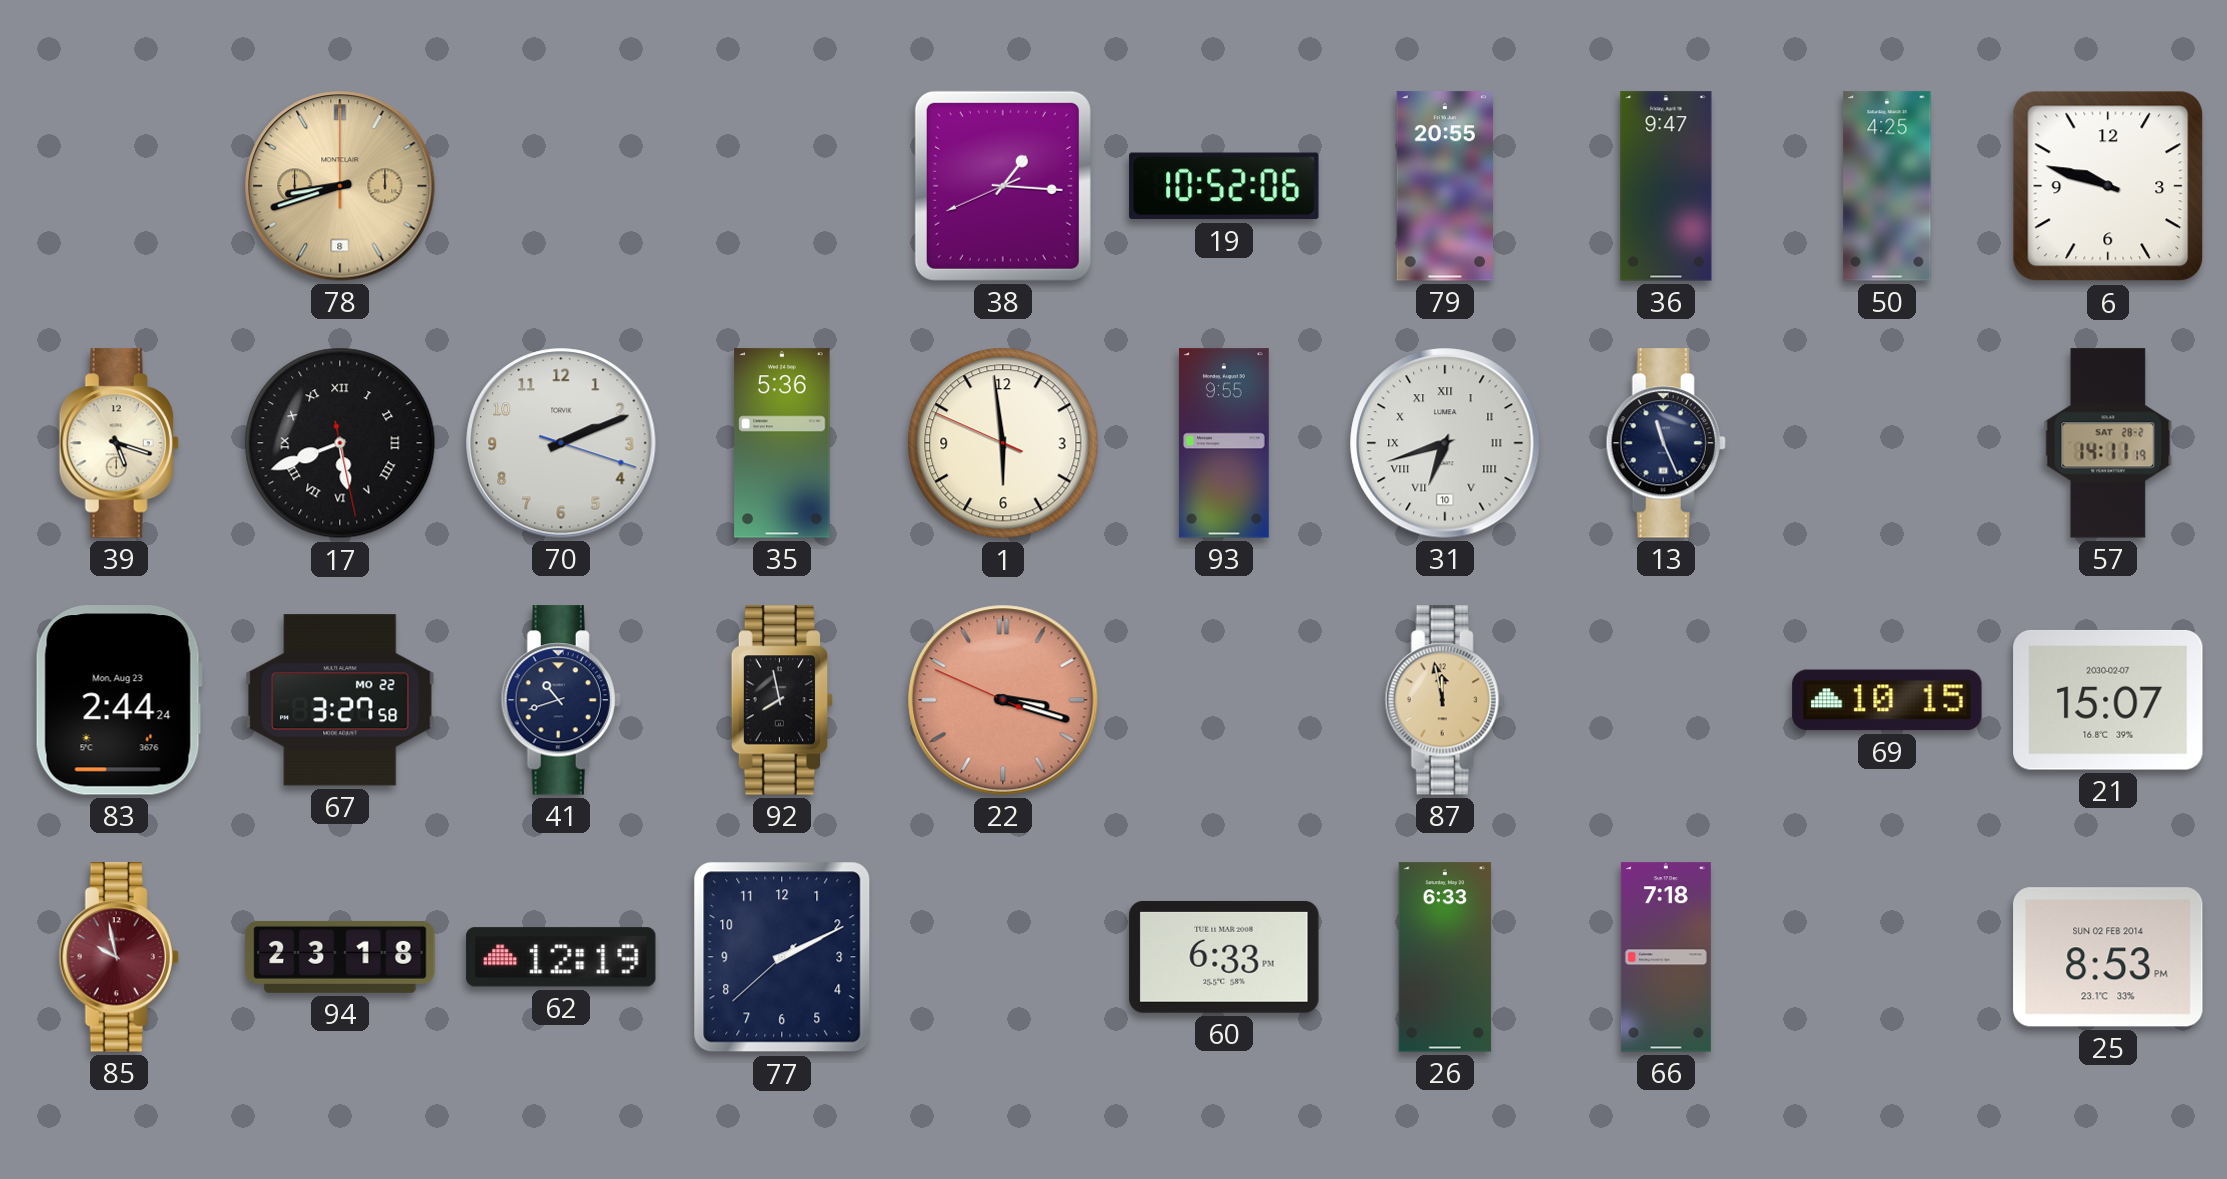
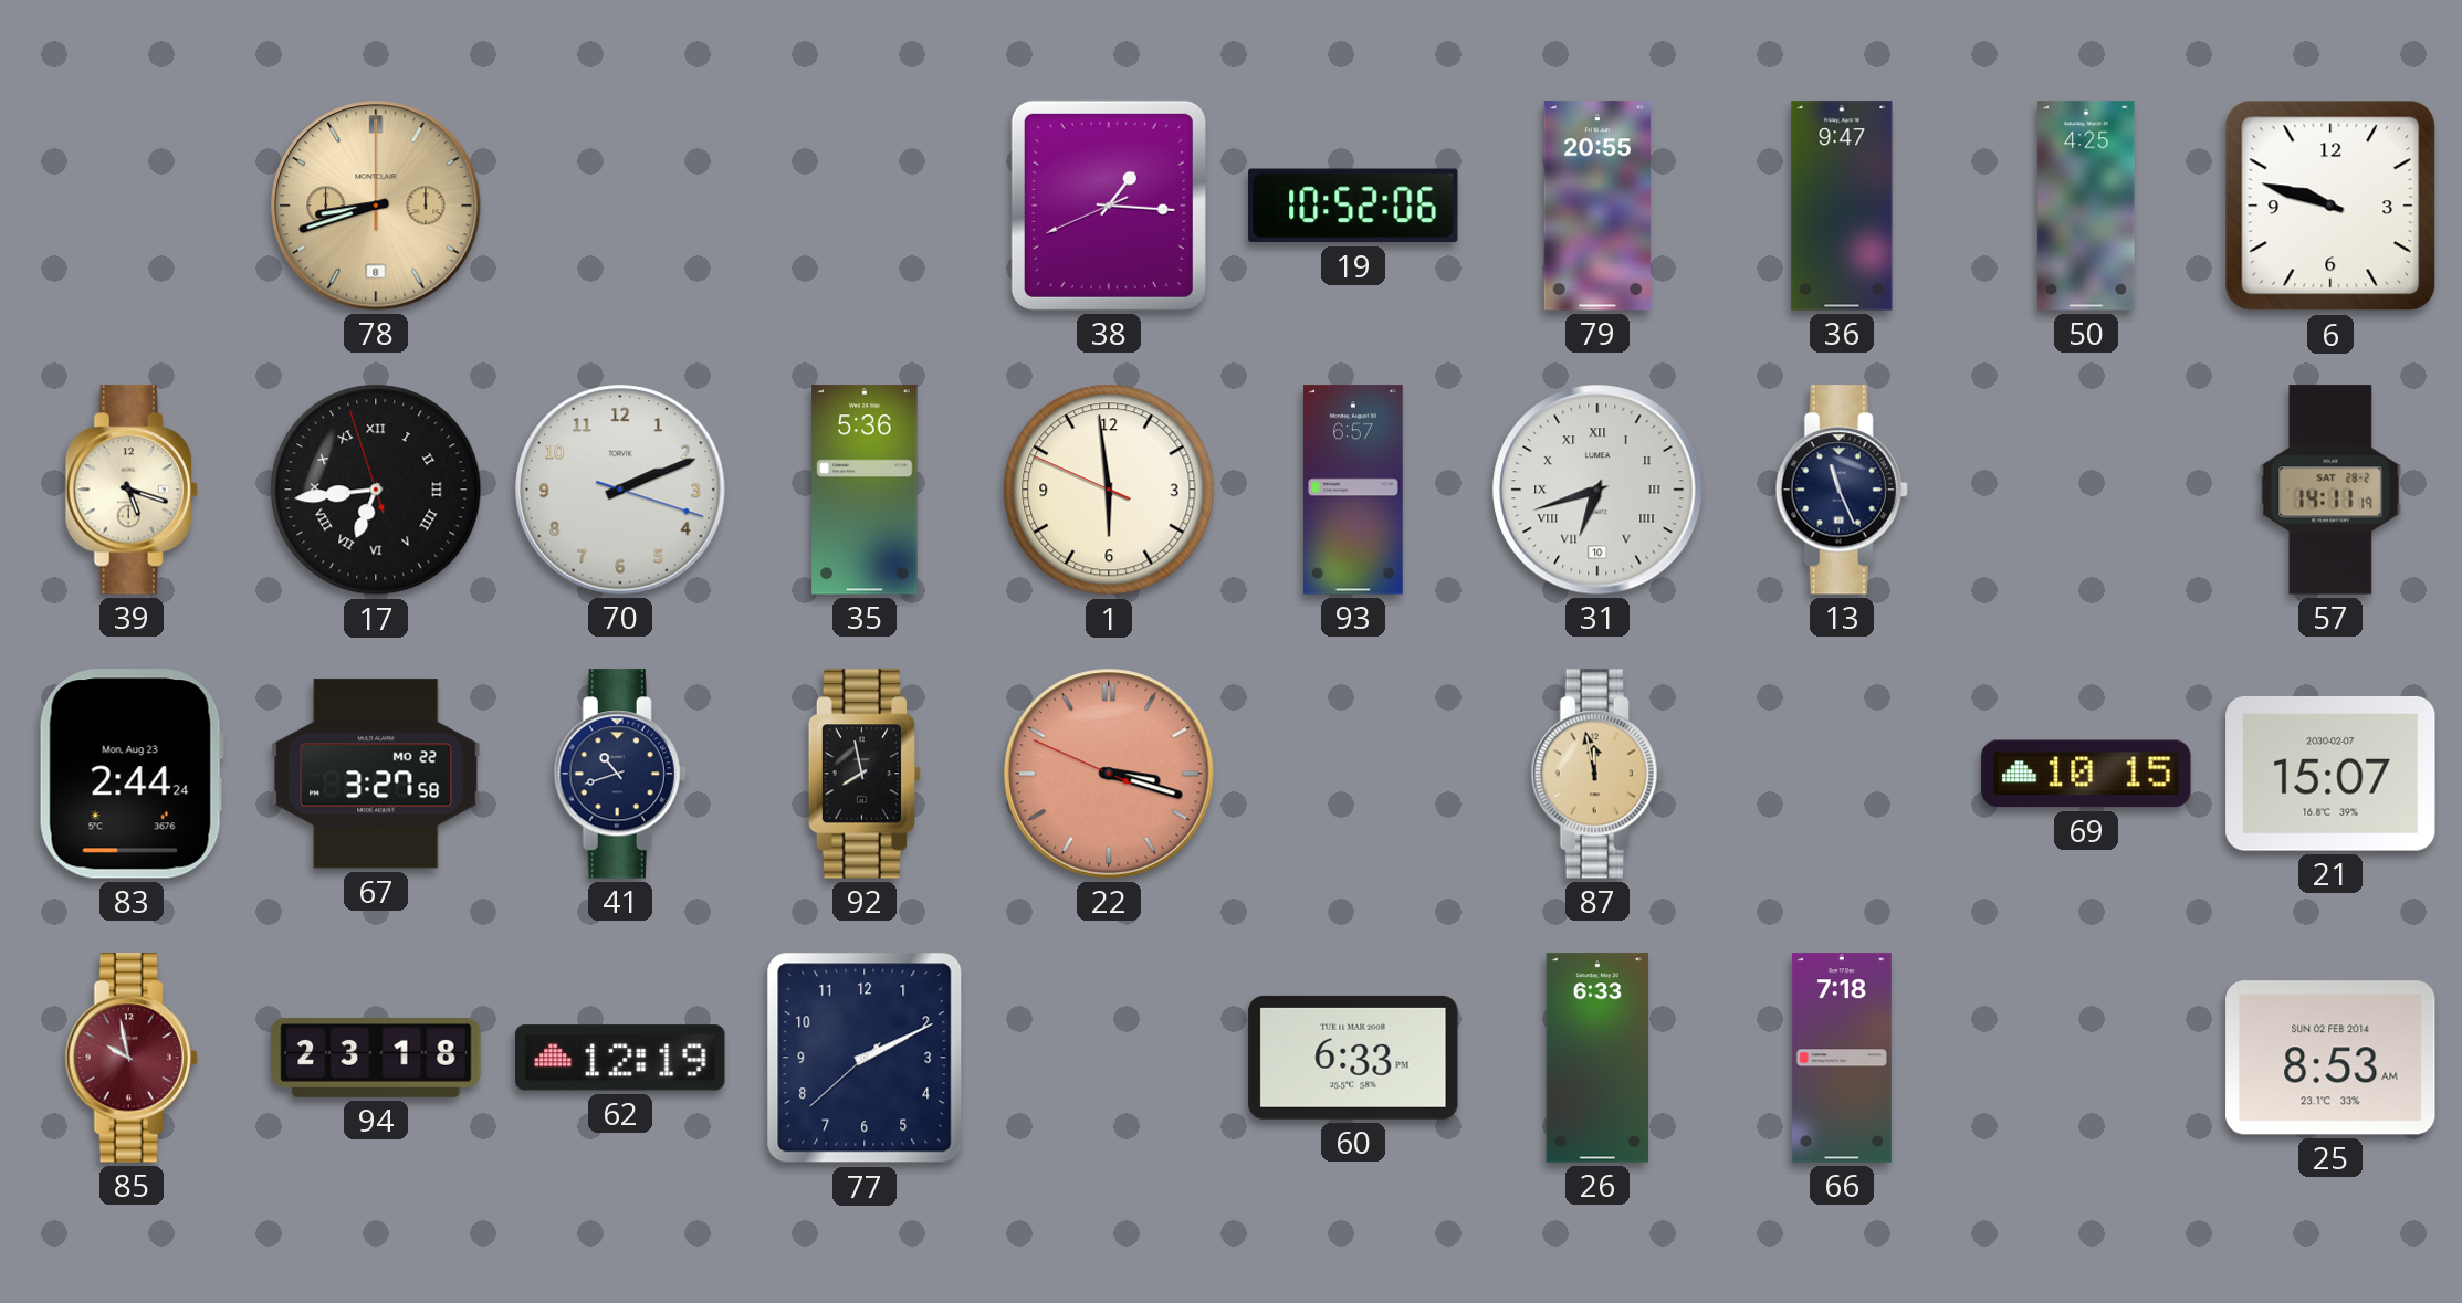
17: 5:41 -> 6:43 (376, 490)
93: 9:55 -> 6:57 (1353, 490)
25: 8:53 PM -> 8:53 AM (2330, 1058)
